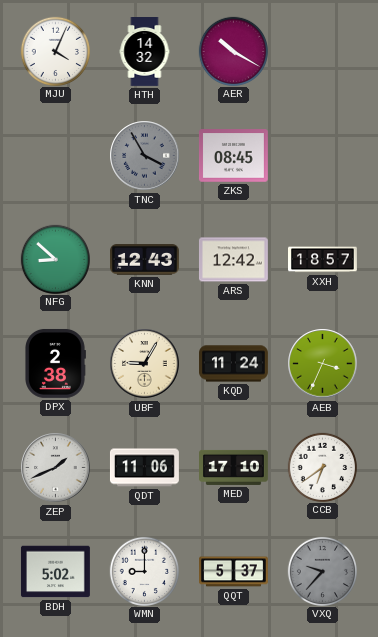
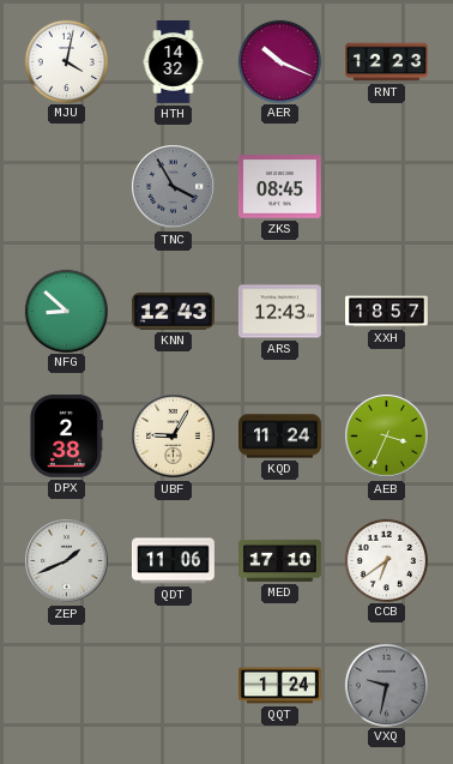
MJU: 4:04 -> 4:02 (66, 61)
AER: 10:20 -> 10:19 (279, 61)
RNT: none -> 12:23 (387, 62)
ARS: 12:42 -> 12:43 (279, 312)
BDH: 5:02 -> none (55, 572)
WMN: 9:00 -> none (144, 571)
QQT: 5:37 -> 1:24 (280, 686)
VXQ: 9:37 -> 9:32 (386, 685)
